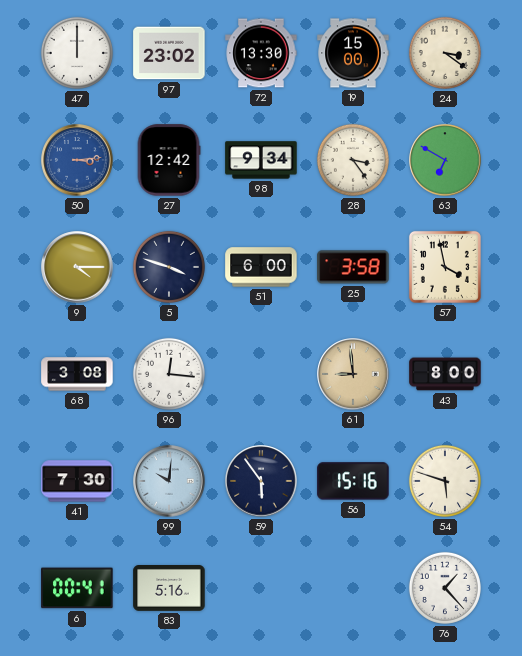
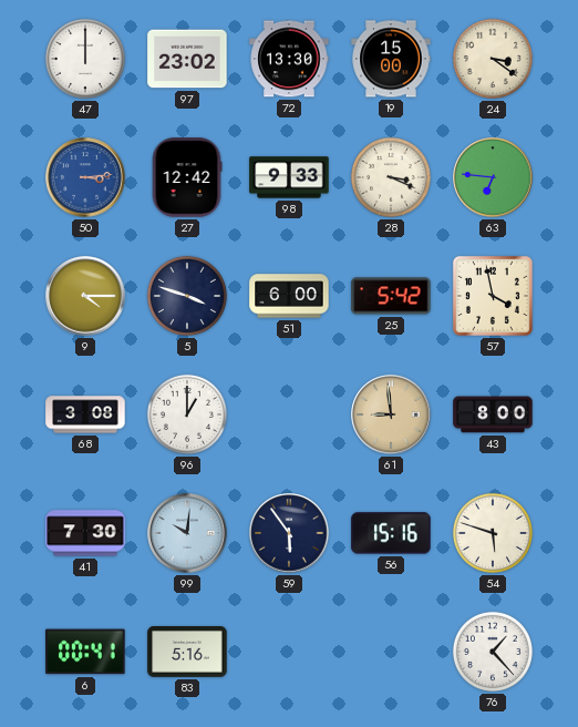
98: 9:34 -> 9:33 (289, 177)
28: 3:24 -> 3:19 (391, 177)
63: 6:50 -> 6:46 (493, 177)
25: 3:58 -> 5:42 (391, 296)
96: 12:16 -> 1:00 (187, 414)
